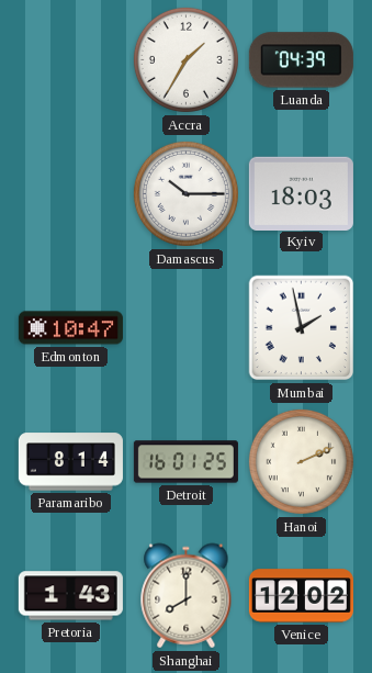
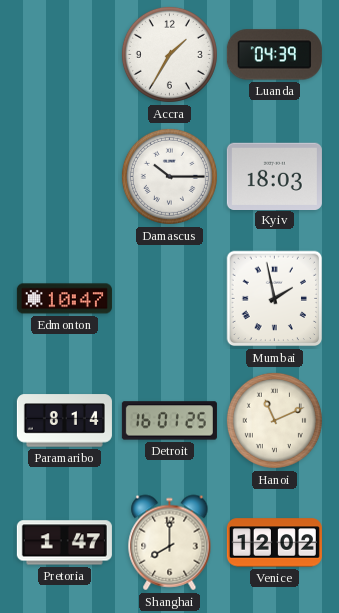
Hanoi: 2:11 -> 11:11 (274, 420)
Pretoria: 1:43 -> 1:47 (64, 543)
